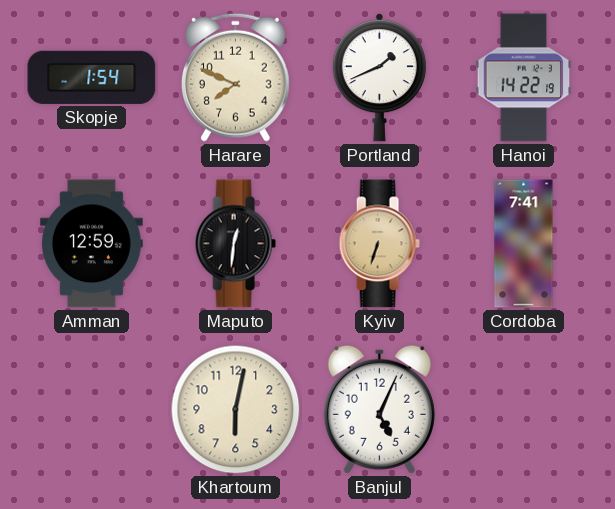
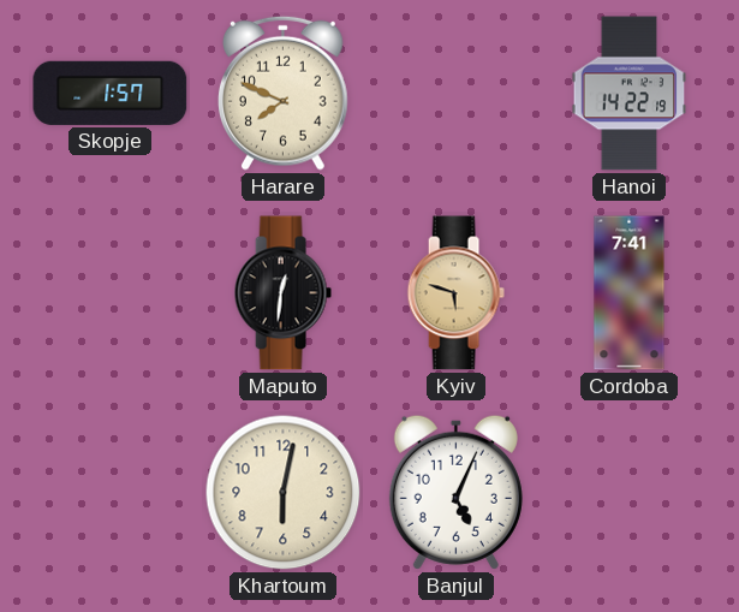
Skopje: 1:54 -> 1:57 (111, 93)
Portland: 1:41 -> none (379, 78)
Amman: 12:59 -> none (91, 244)
Kyiv: 6:33 -> 5:48 (455, 293)
